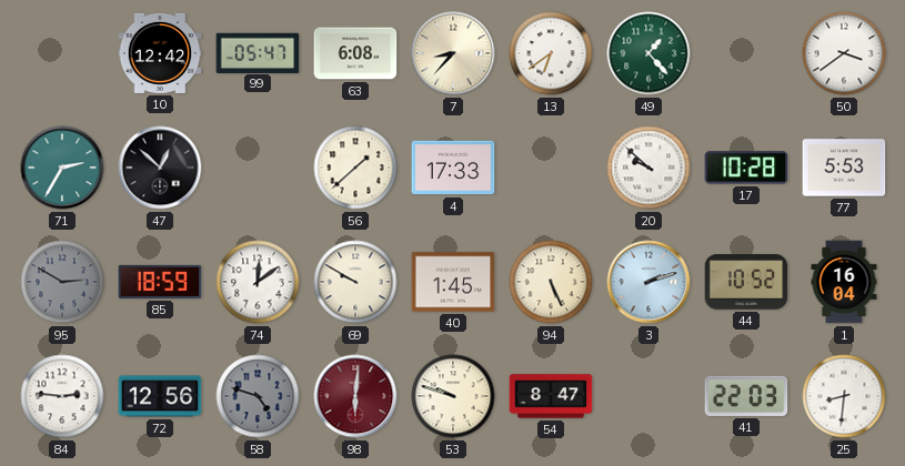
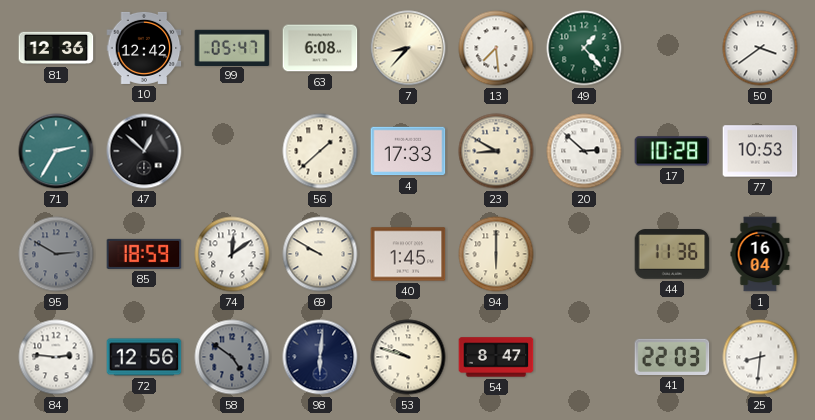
81: none -> 12:36 (56, 48)
13: 6:39 -> 7:29 (496, 48)
23: none -> 8:50 (496, 151)
20: 9:52 -> 2:52 (584, 151)
77: 5:53 -> 10:53 (760, 151)
94: 5:26 -> 6:00 (496, 254)
3: 2:12 -> none (648, 282)
44: 10:52 -> 11:36 (672, 254)
58: 4:48 -> 4:51 (232, 357)
98 dial: burgundy -> navy (320, 357)
